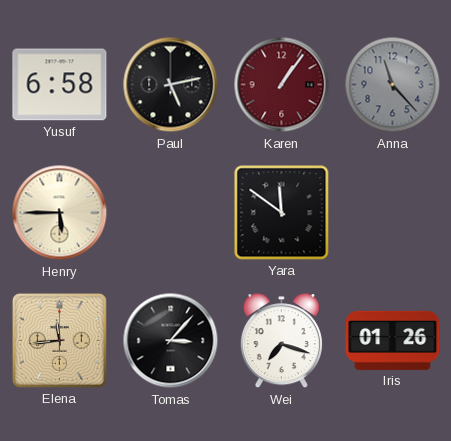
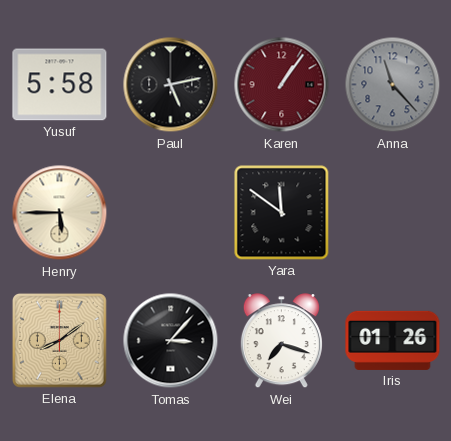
Yusuf: 6:58 -> 5:58 (60, 85)
Elena: 11:44 -> 8:09 (59, 340)
